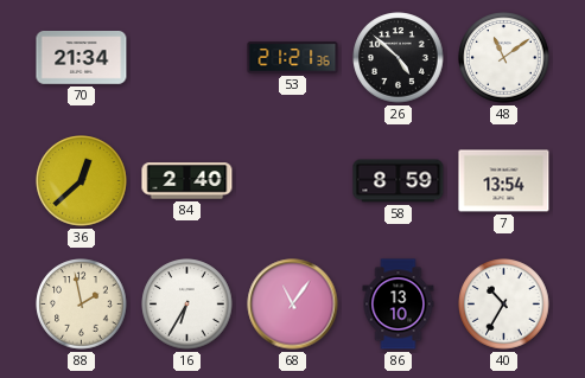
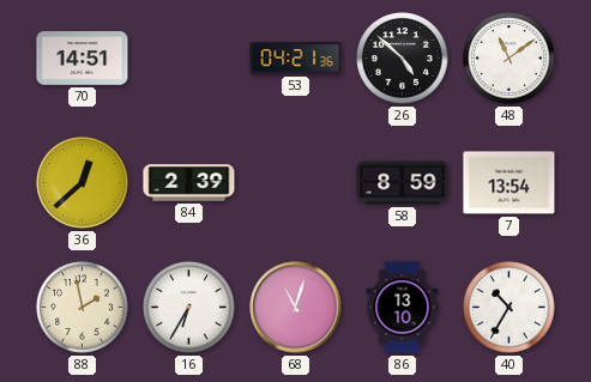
70: 21:34 -> 14:51 (83, 59)
53: 21:21 -> 04:21 (296, 59)
84: 2:40 -> 2:39 (189, 183)
68: 11:06 -> 11:03 (296, 308)
